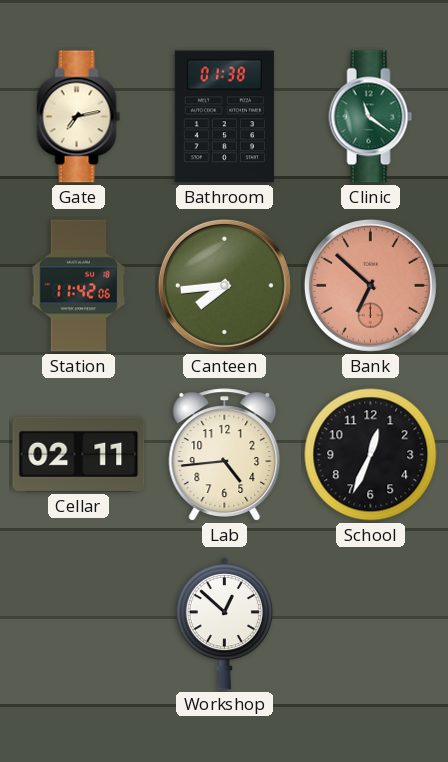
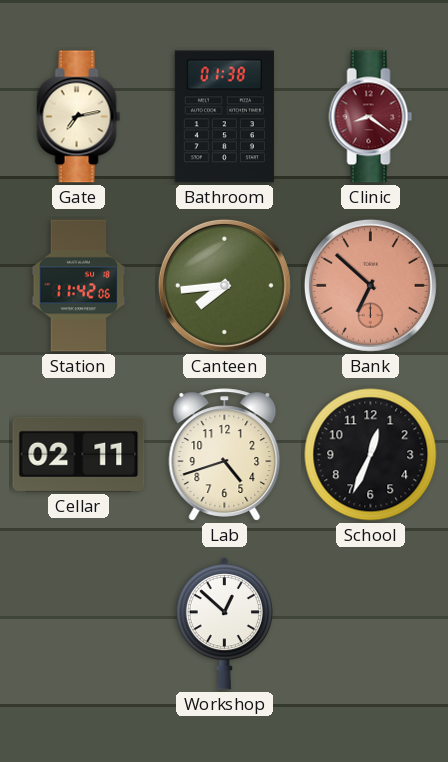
Clinic: 11:21 -> 8:21 (371, 117)
Clinic dial: green -> burgundy (371, 117)
Lab: 4:44 -> 4:42 (225, 455)
